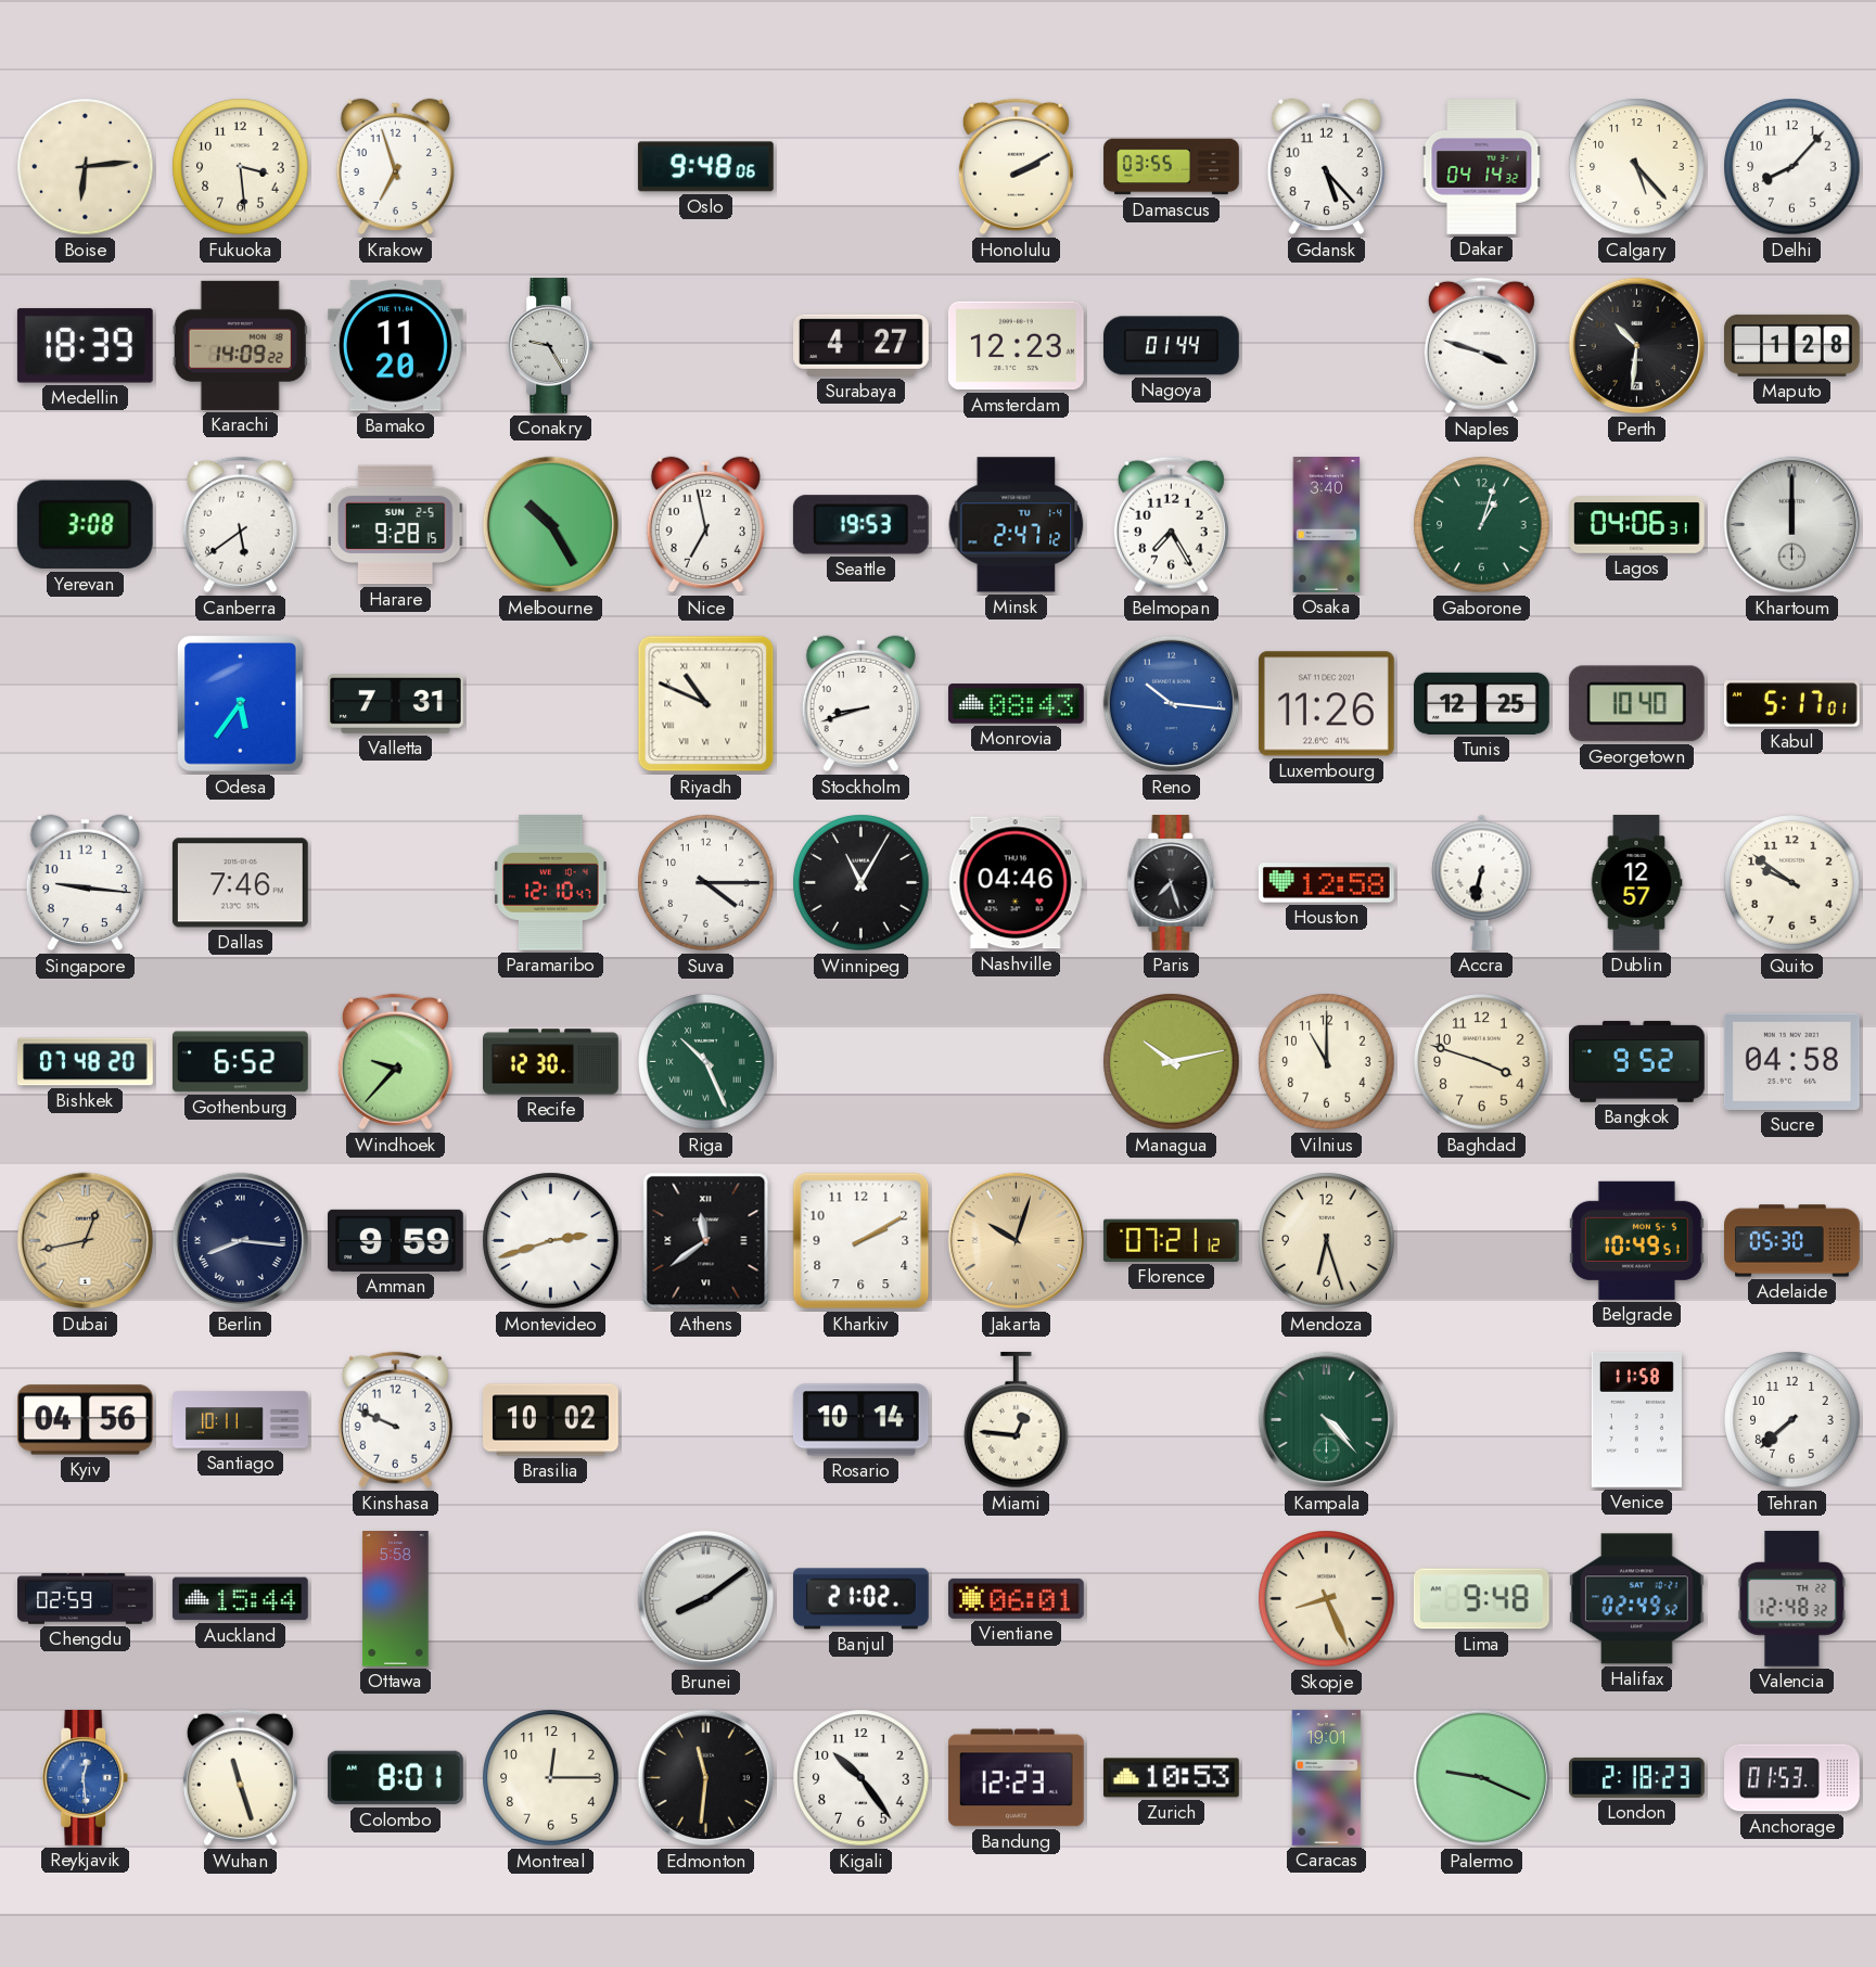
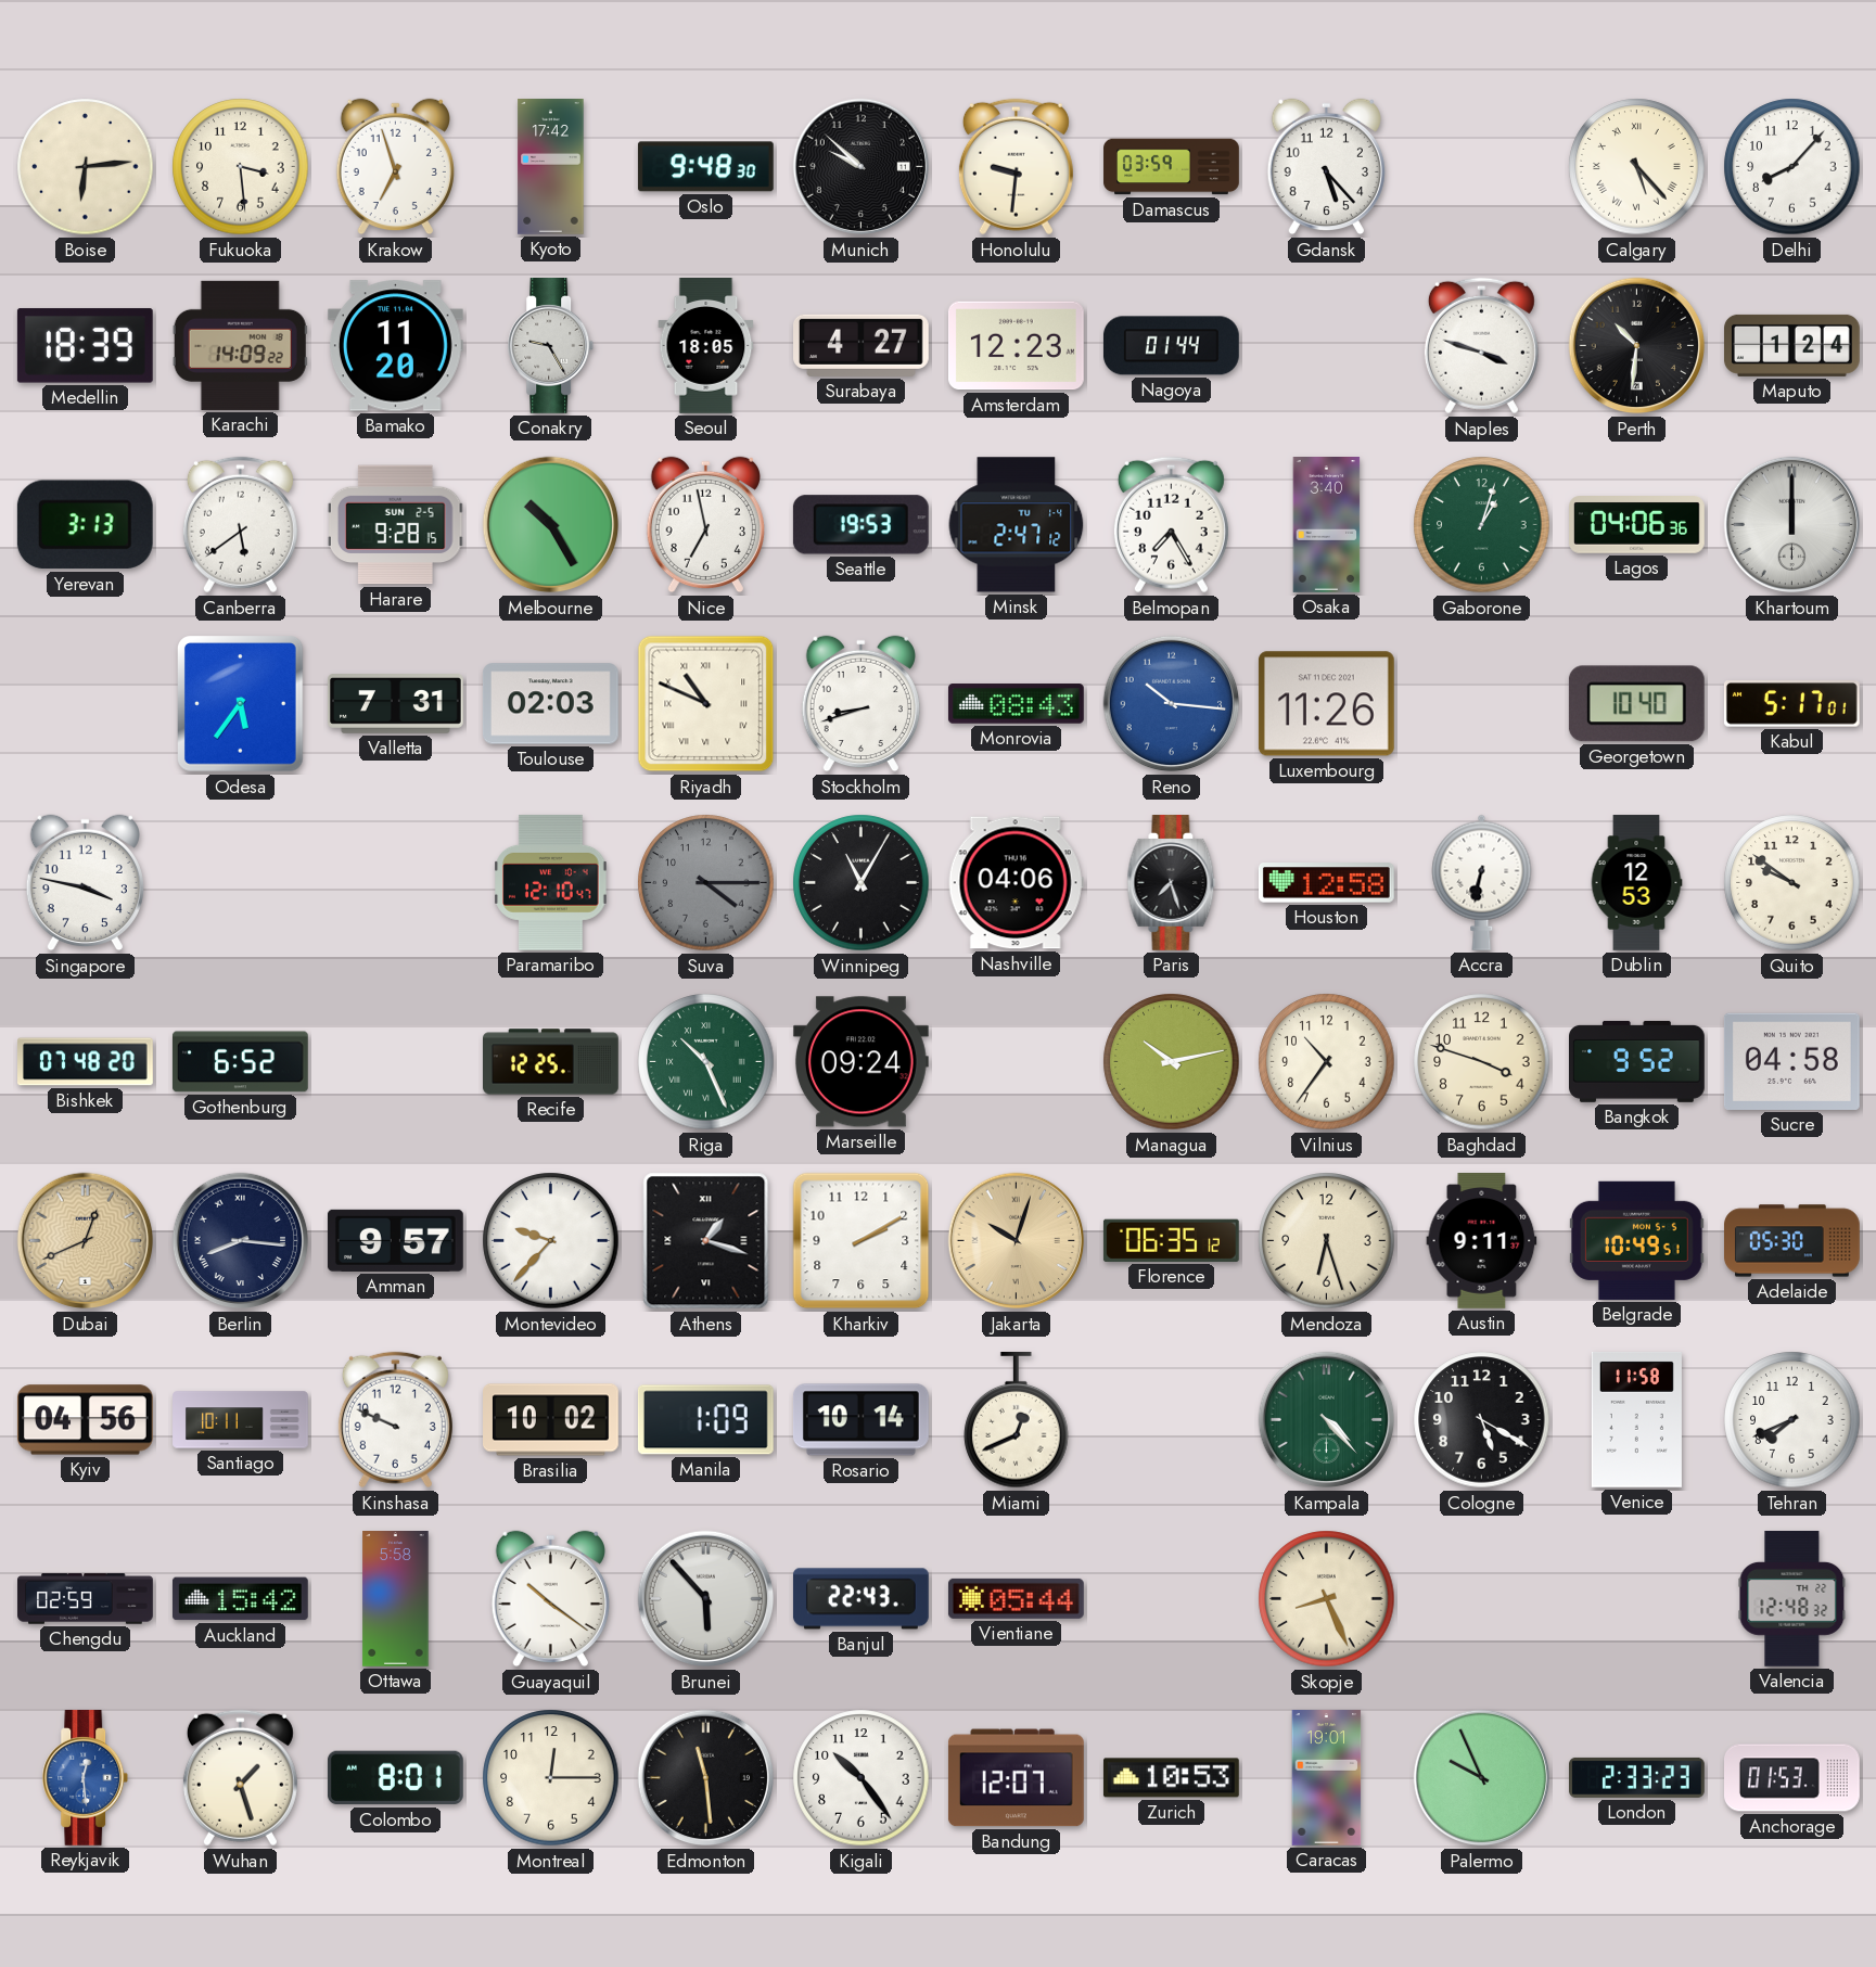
Kyoto: none -> 17:42 (551, 167)
Oslo: 9:48:06 -> 9:48:30 (705, 167)
Munich: none -> 9:52 (862, 167)
Honolulu: 2:10 -> 9:31 (1016, 167)
Damascus: 03:55 -> 03:59 (1172, 167)
Dakar: 04:14 -> none (1482, 167)
Calgary numerals: Arabic -> Roman (1637, 167)
Seoul: none -> 18:05 (706, 346)
Maputo: 1:28 -> 1:24 (1792, 345)
Yerevan: 3:08 -> 3:13 (85, 525)
Lagos: 04:06:31 -> 04:06:36 (1637, 525)
Toulouse: none -> 02:03 (550, 704)
Tunis: 12:25 -> none (1482, 703)
Singapore: 9:16 -> 3:47 (85, 883)
Dallas: 7:46 -> none (240, 883)
Suva dial: white -> grey (706, 883)
Nashville: 04:46 -> 04:06 (1016, 883)
Dublin: 12:57 -> 12:53 (1636, 883)
Windhoek: 9:37 -> none (395, 1062)
Recife: 12:30 -> 12:25 (551, 1062)
Marseille: none -> 09:24 (860, 1062)
Vilnius: 11:00 -> 10:36 (1327, 1062)
Dubai: 12:43 -> 12:41 (86, 1241)
Amman: 9:59 -> 9:57 (395, 1240)
Montevideo: 2:42 -> 9:37 (551, 1241)
Athens: 11:39 -> 1:18 (706, 1241)
Florence: 07:21 -> 06:35 (1171, 1240)
Austin: none -> 9:11 (1482, 1241)
Manila: none -> 1:09 (705, 1420)
Miami: 12:46 -> 12:41 (1017, 1420)
Cologne: none -> 5:20 (1482, 1420)
Tehran: 7:38 -> 7:41 (1792, 1420)
Auckland: 15:44 -> 15:42 (240, 1599)
Guayaquil: none -> 10:21 (550, 1599)
Brunei: 8:09 -> 5:53 (706, 1599)
Banjul: 21:02 -> 22:43 (860, 1599)
Vientiane: 06:01 -> 05:44 (1016, 1598)
Lima: 9:48 -> none (1481, 1599)
Halifax: 02:49 -> none (1636, 1599)
Wuhan: 11:27 -> 1:27 (240, 1778)
Edmonton: 11:31 -> 11:29 (706, 1778)
Bandung: 12:23 -> 12:07 (1016, 1778)
Palermo: 9:19 -> 9:56 (1482, 1778)
London: 2:18 -> 2:33 (1637, 1777)
